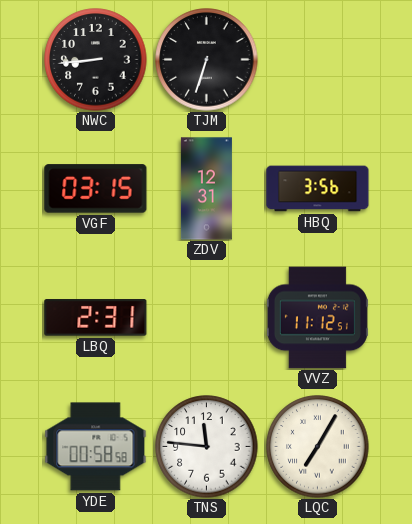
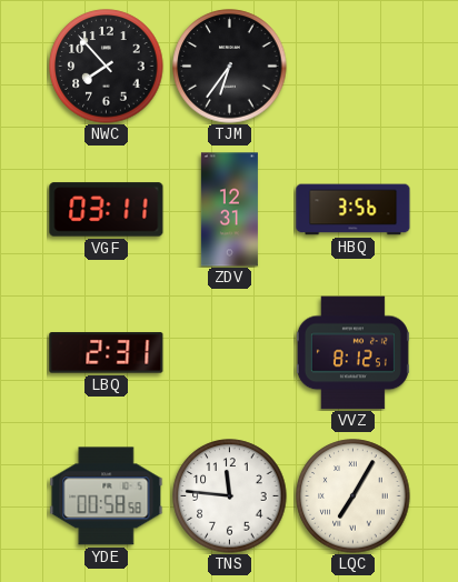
NWC: 8:44 -> 7:53 (107, 67)
TJM: 6:33 -> 6:36 (230, 67)
VGF: 03:15 -> 03:11 (107, 210)
VVZ: 11:12 -> 8:12 (352, 353)
